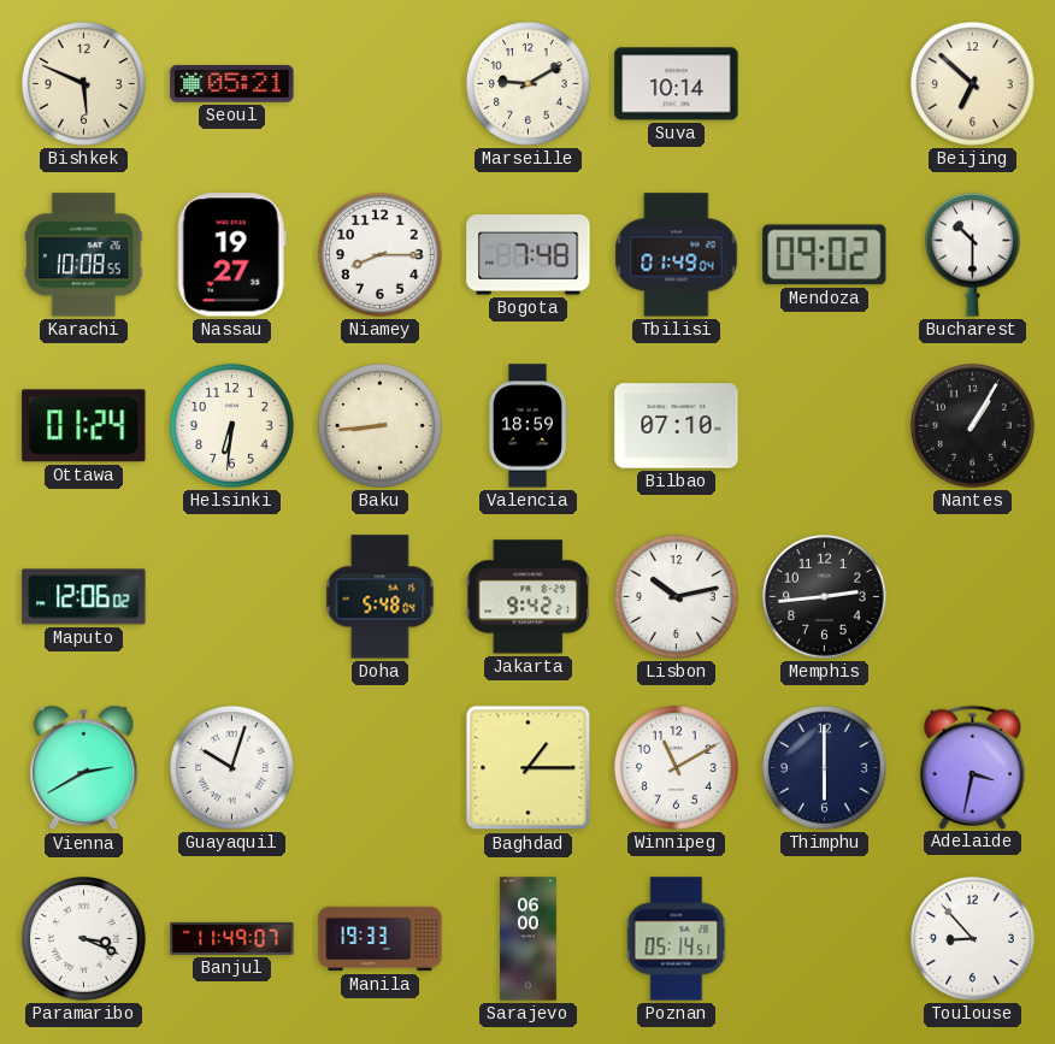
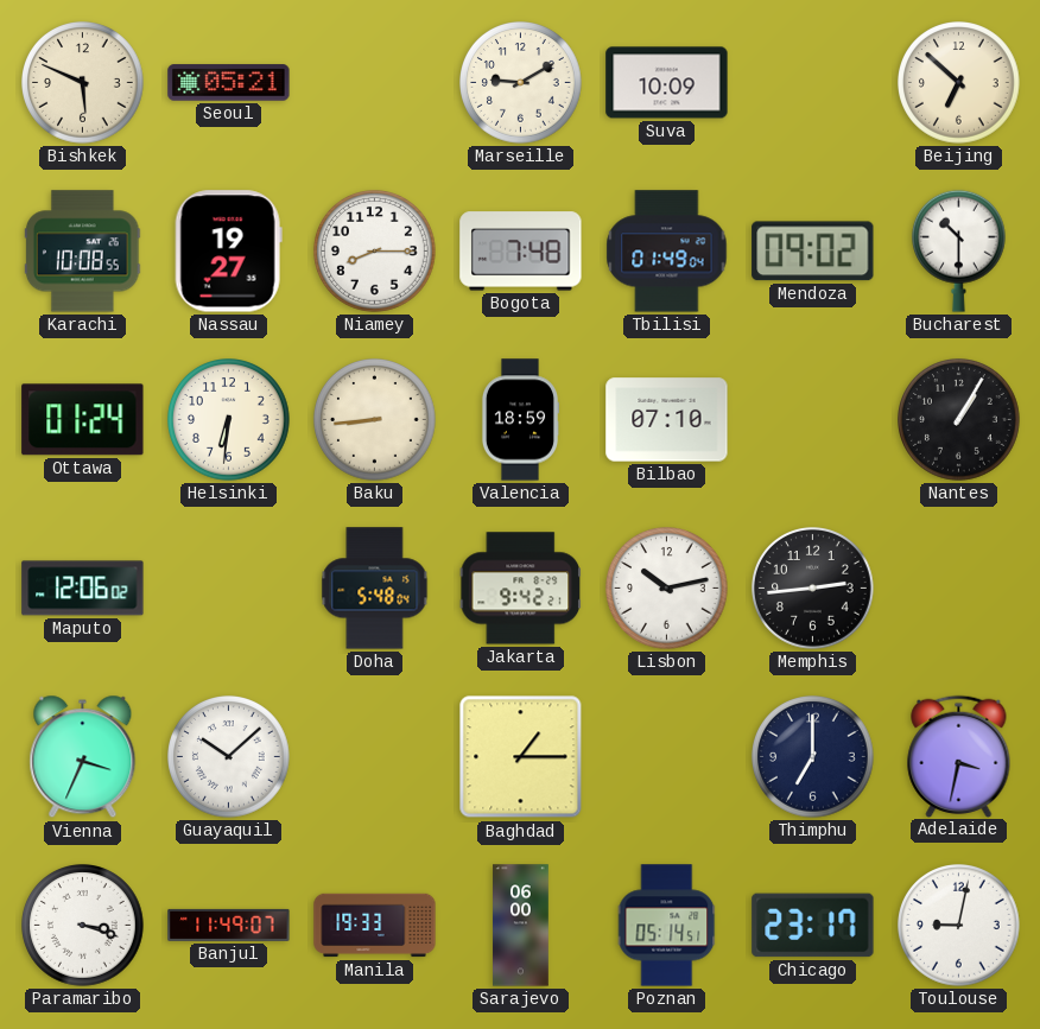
Suva: 10:14 -> 10:09 (667, 83)
Vienna: 2:40 -> 3:34 (83, 757)
Guayaquil: 10:03 -> 10:08 (229, 757)
Winnipeg: 11:10 -> none (677, 768)
Thimphu: 6:00 -> 7:00 (813, 757)
Paramaribo: 3:19 -> 3:18 (83, 926)
Chicago: none -> 23:17 (813, 926)
Toulouse: 8:53 -> 9:02 (959, 926)
